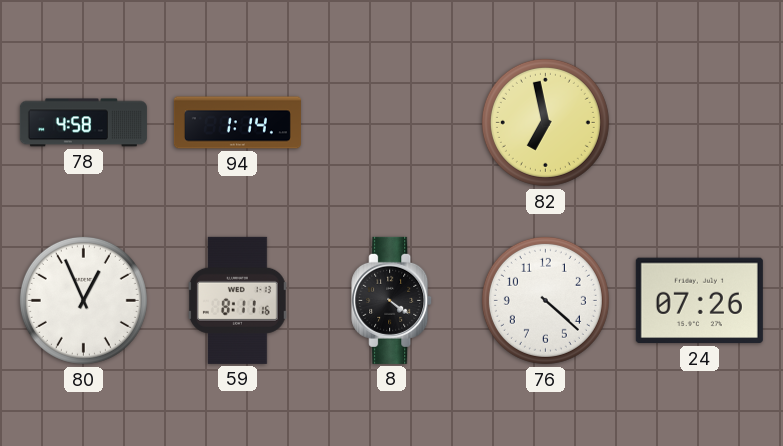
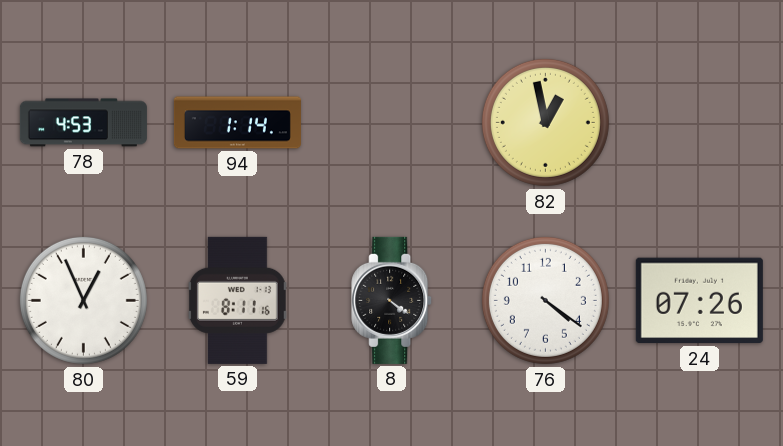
78: 4:58 -> 4:53 (83, 123)
82: 6:58 -> 12:58 (545, 122)
76: 4:22 -> 4:21 (545, 300)
